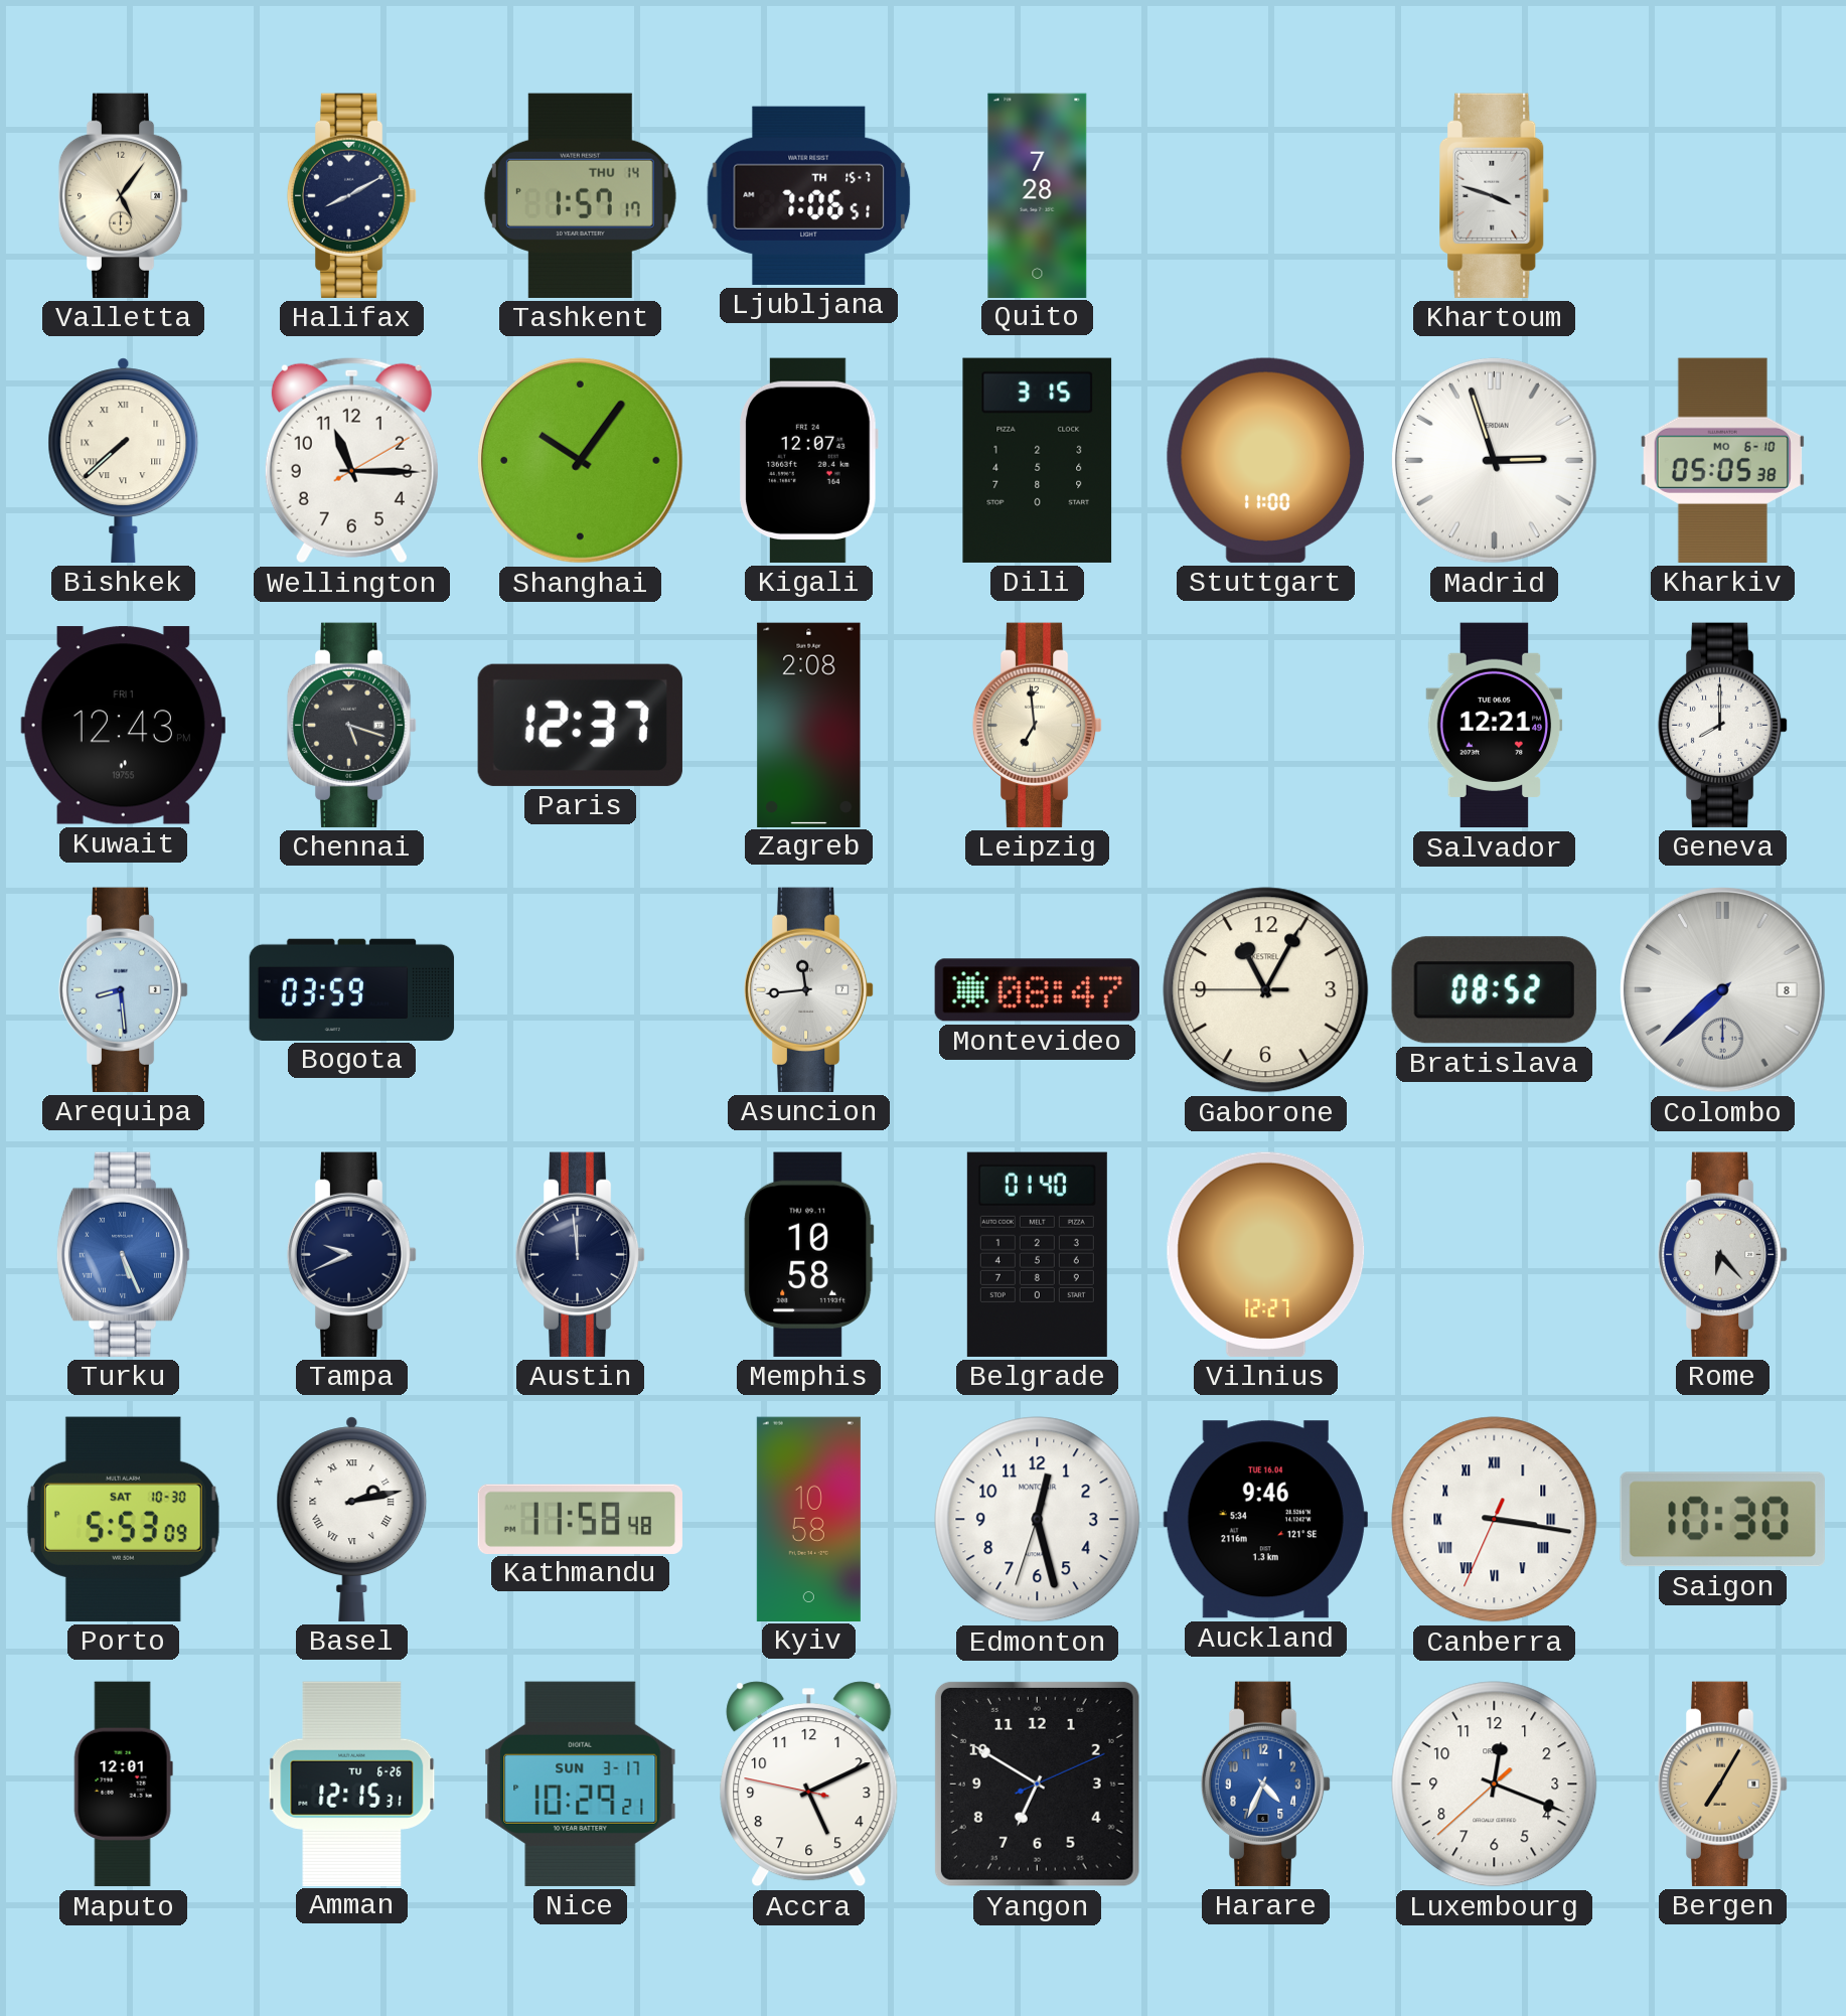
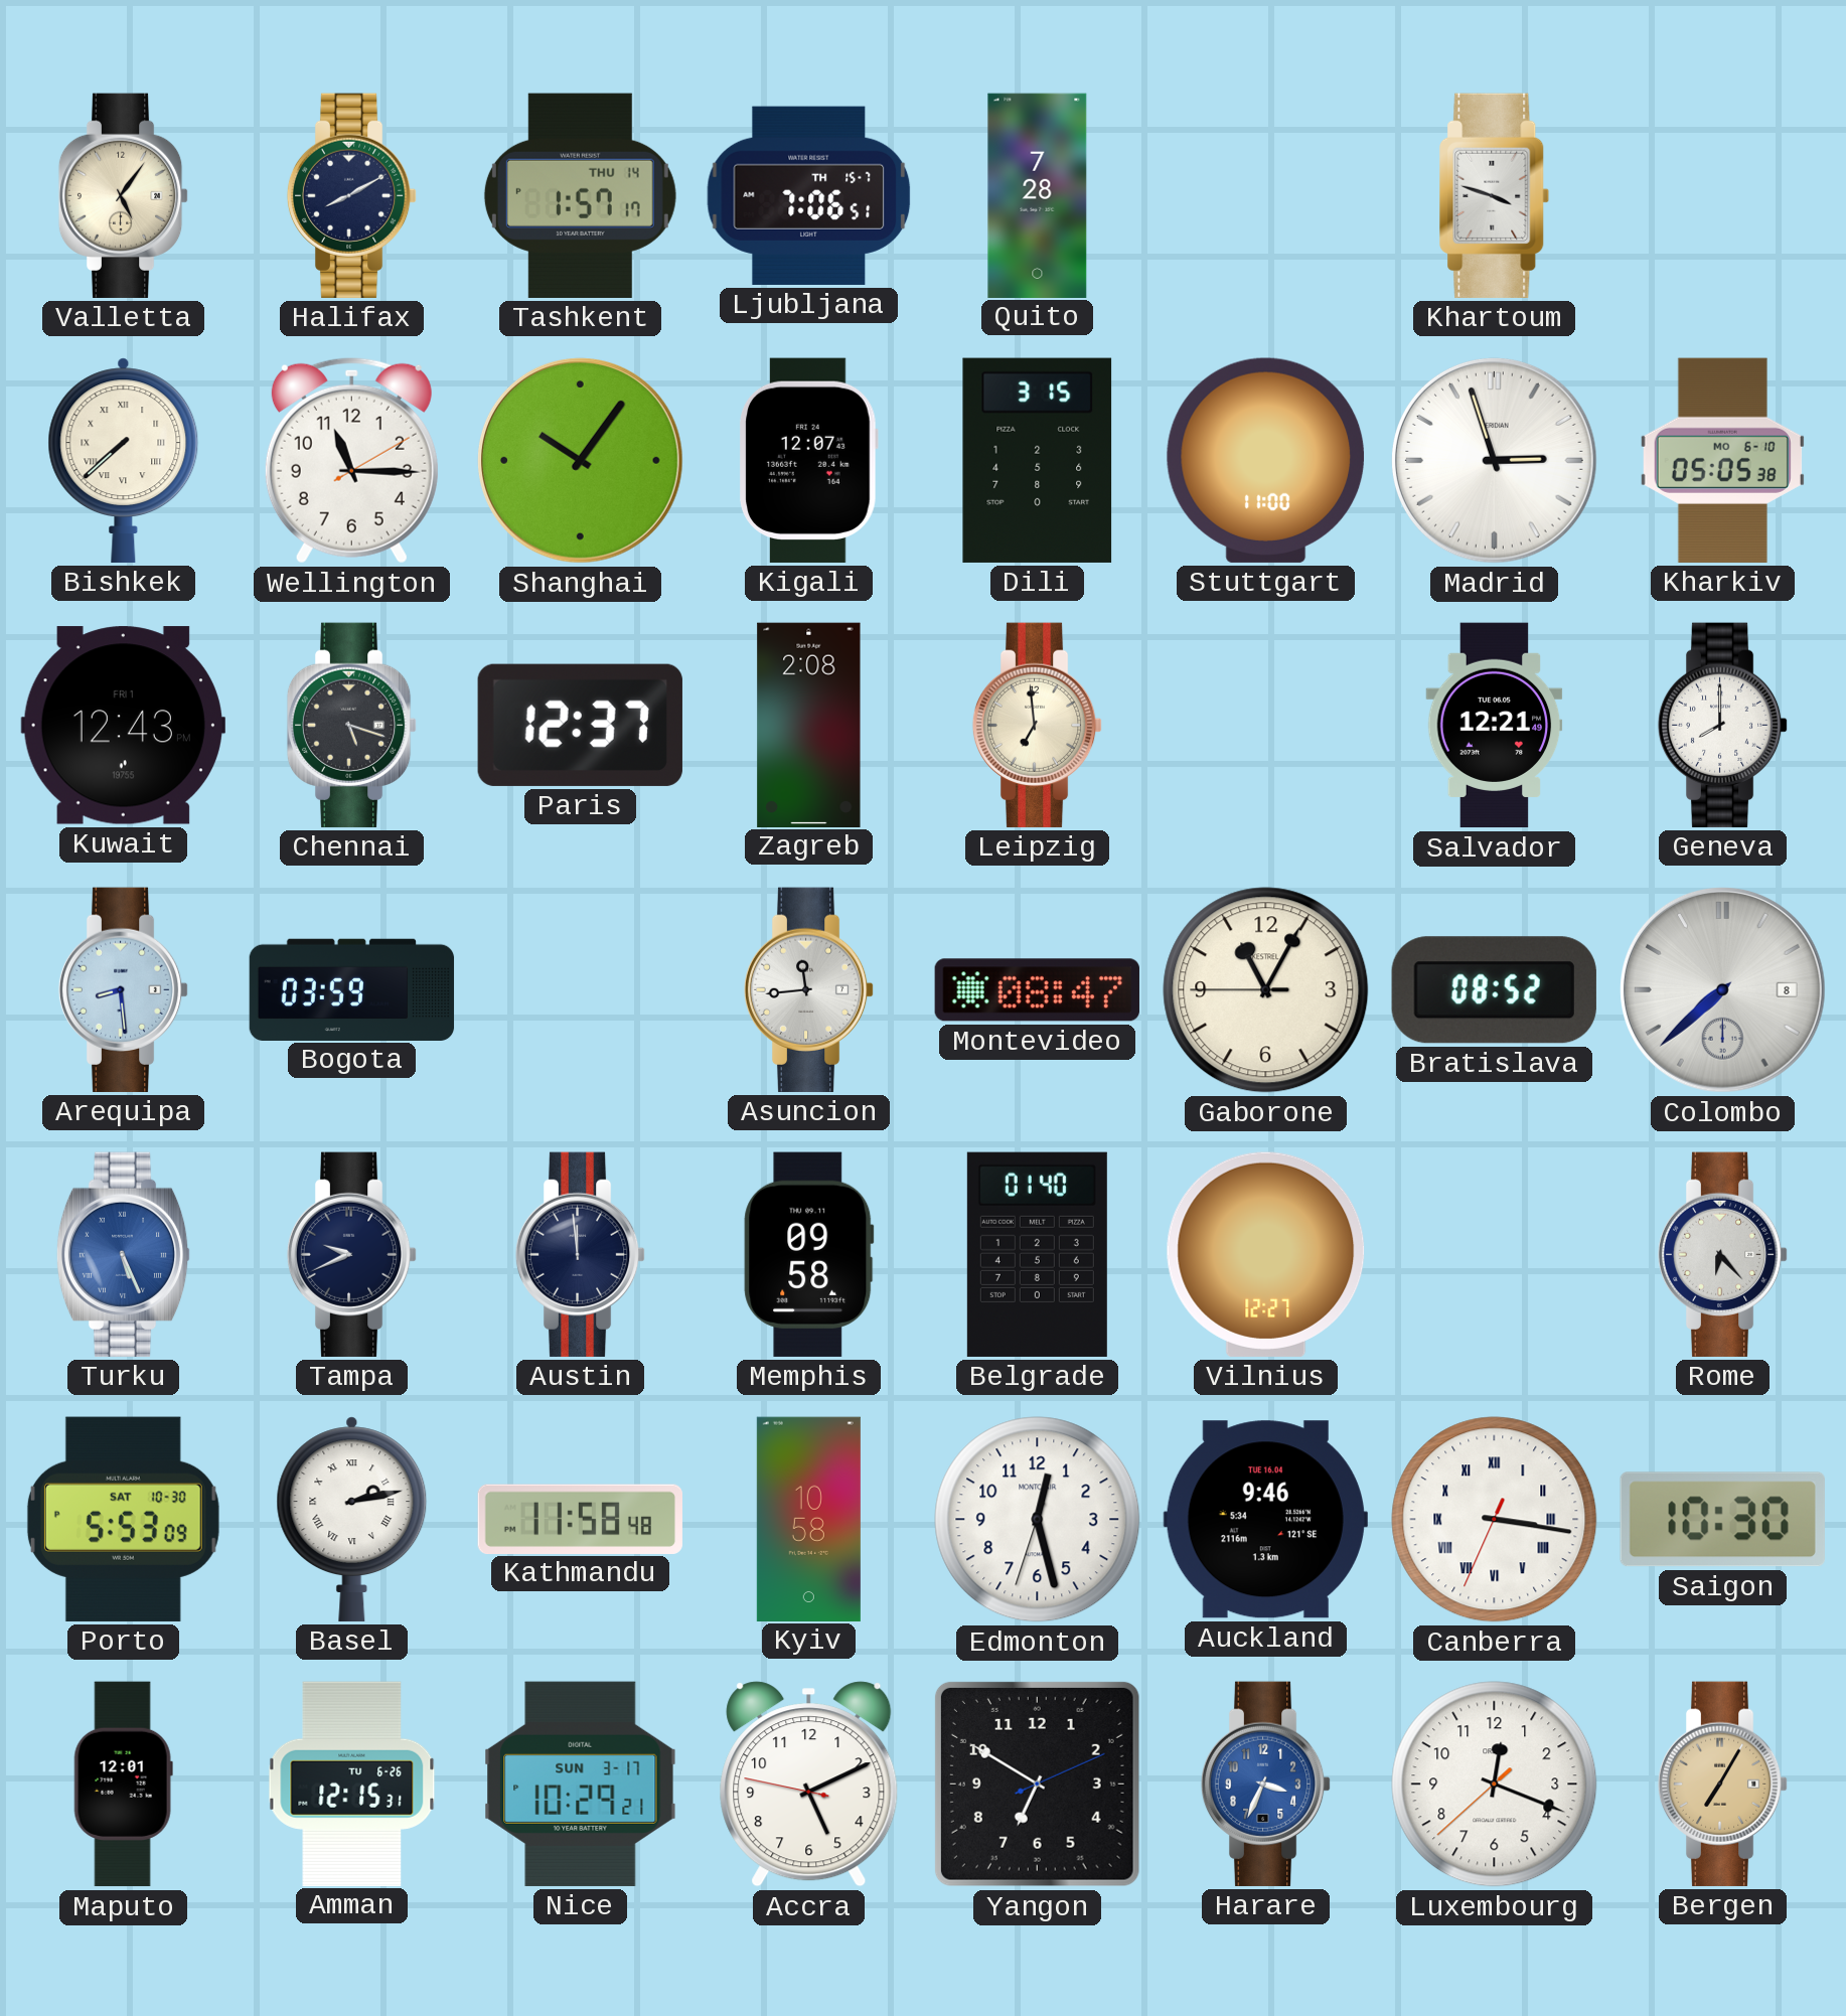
Memphis: 10:58 -> 09:58 (809, 1254)
Harare: 4:34 -> 3:34 (1266, 1784)
